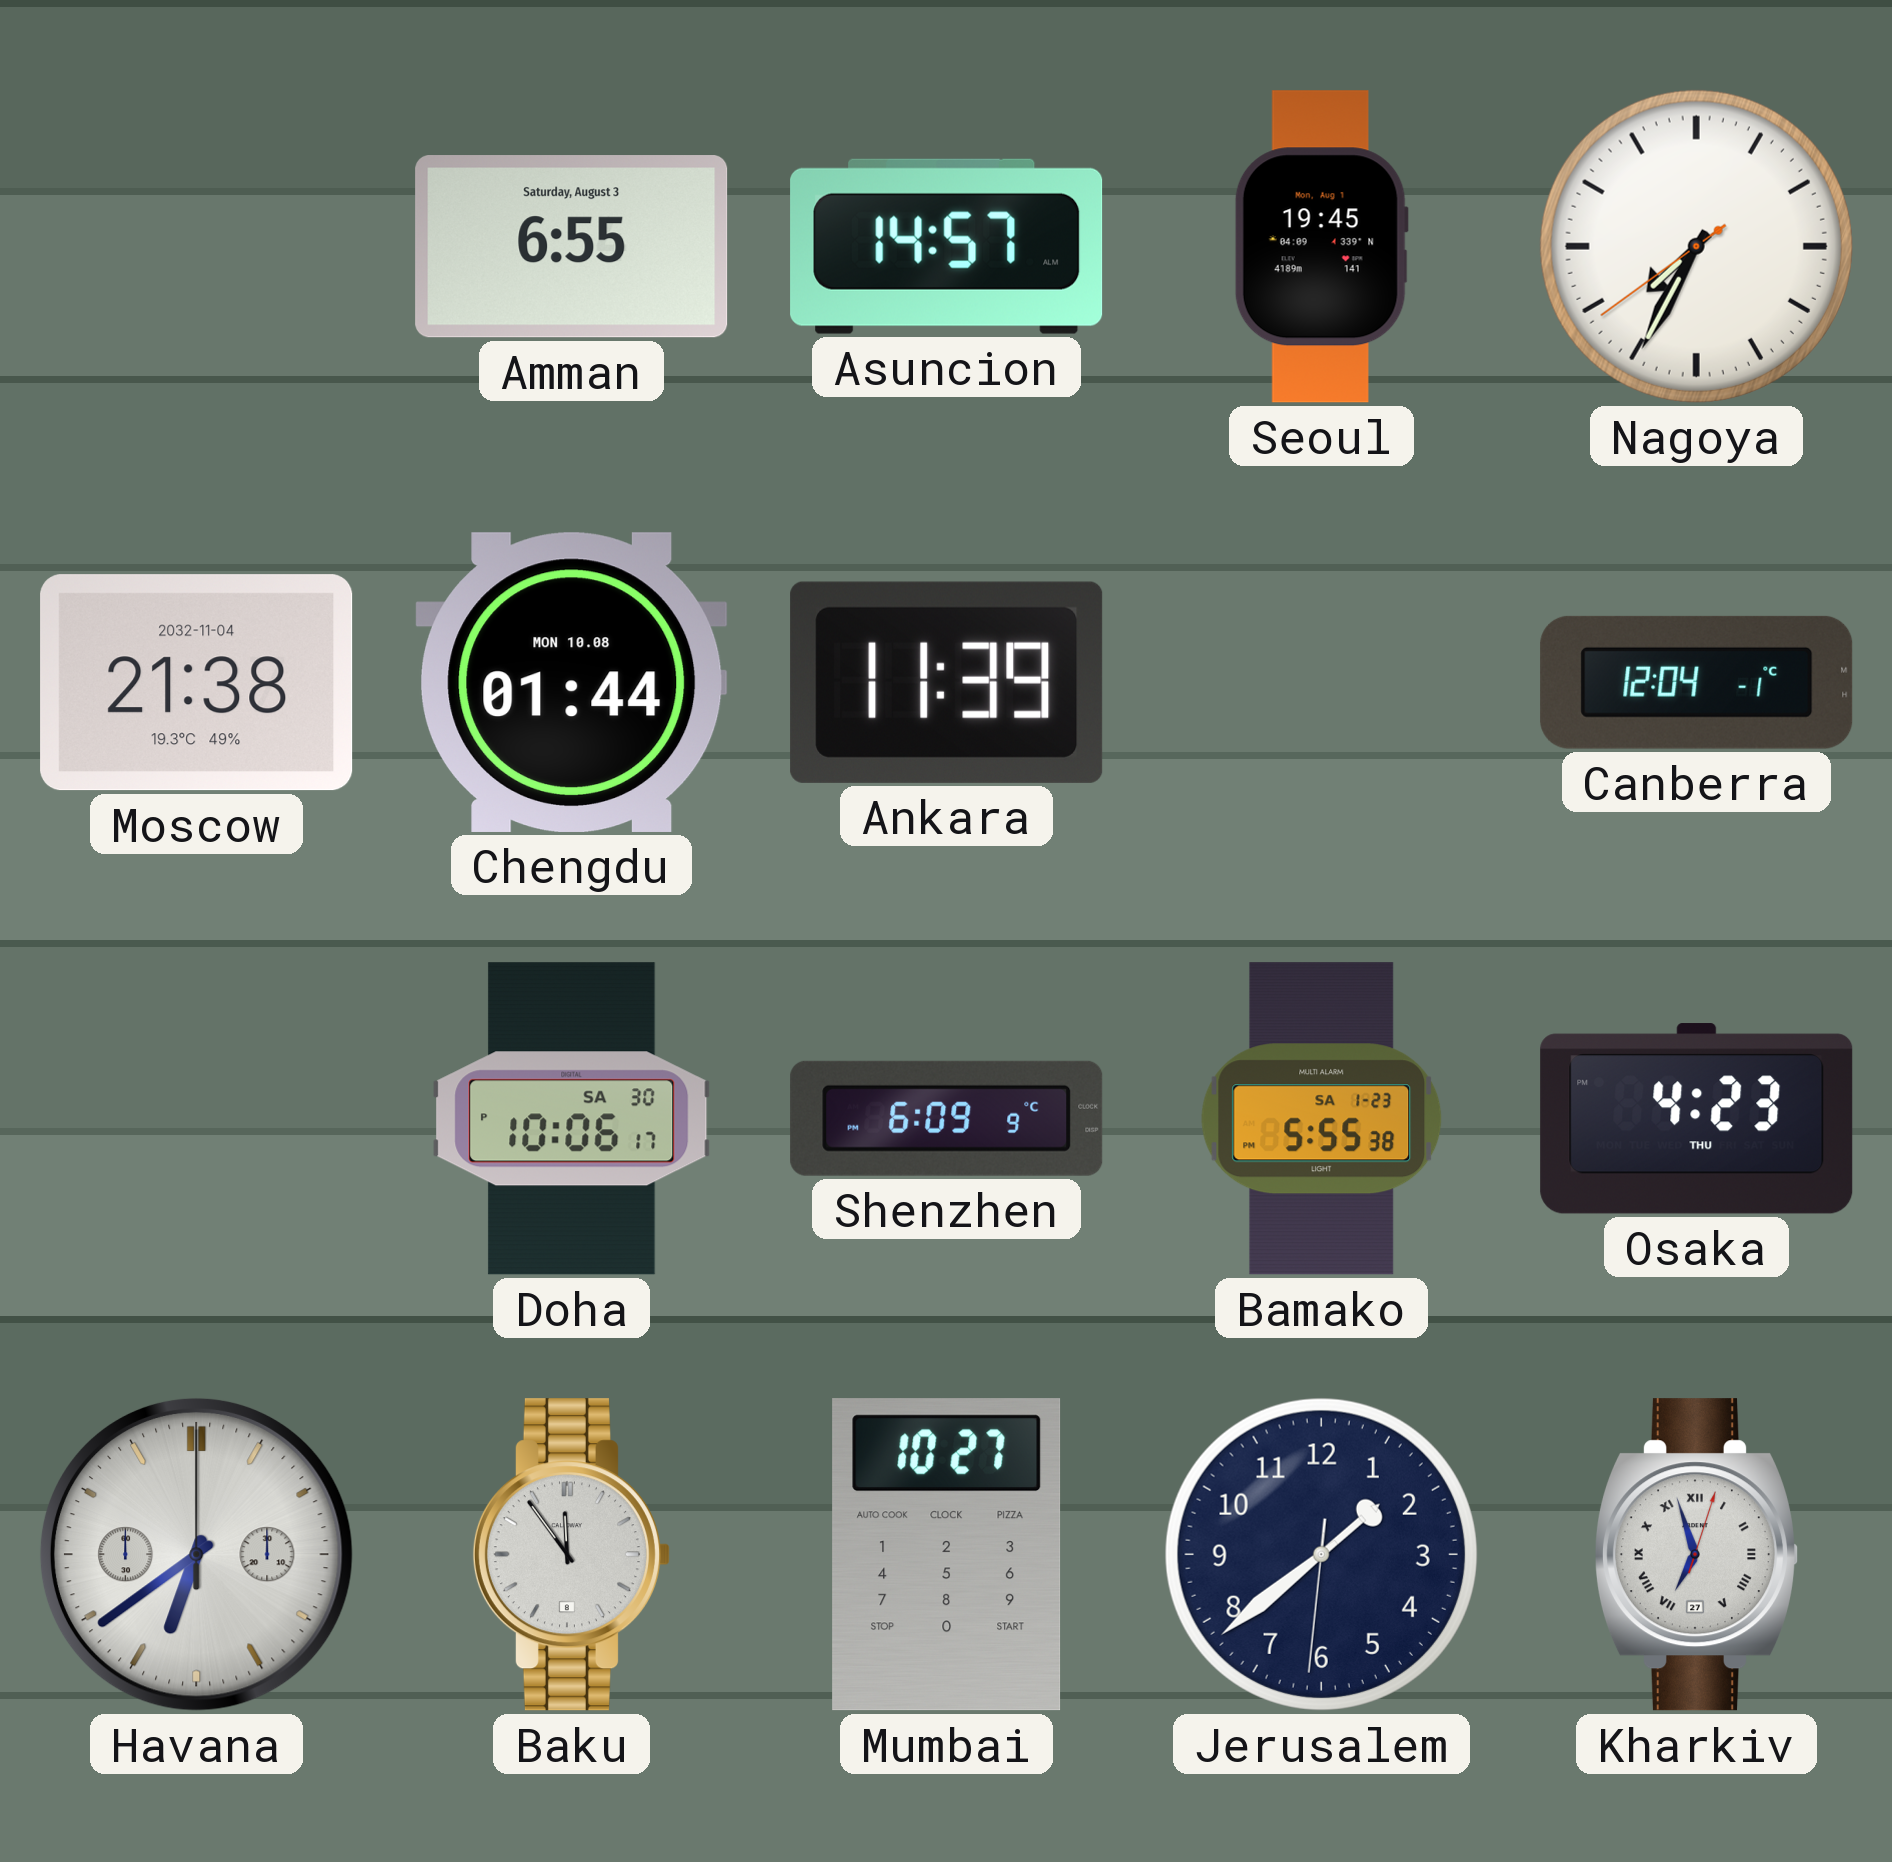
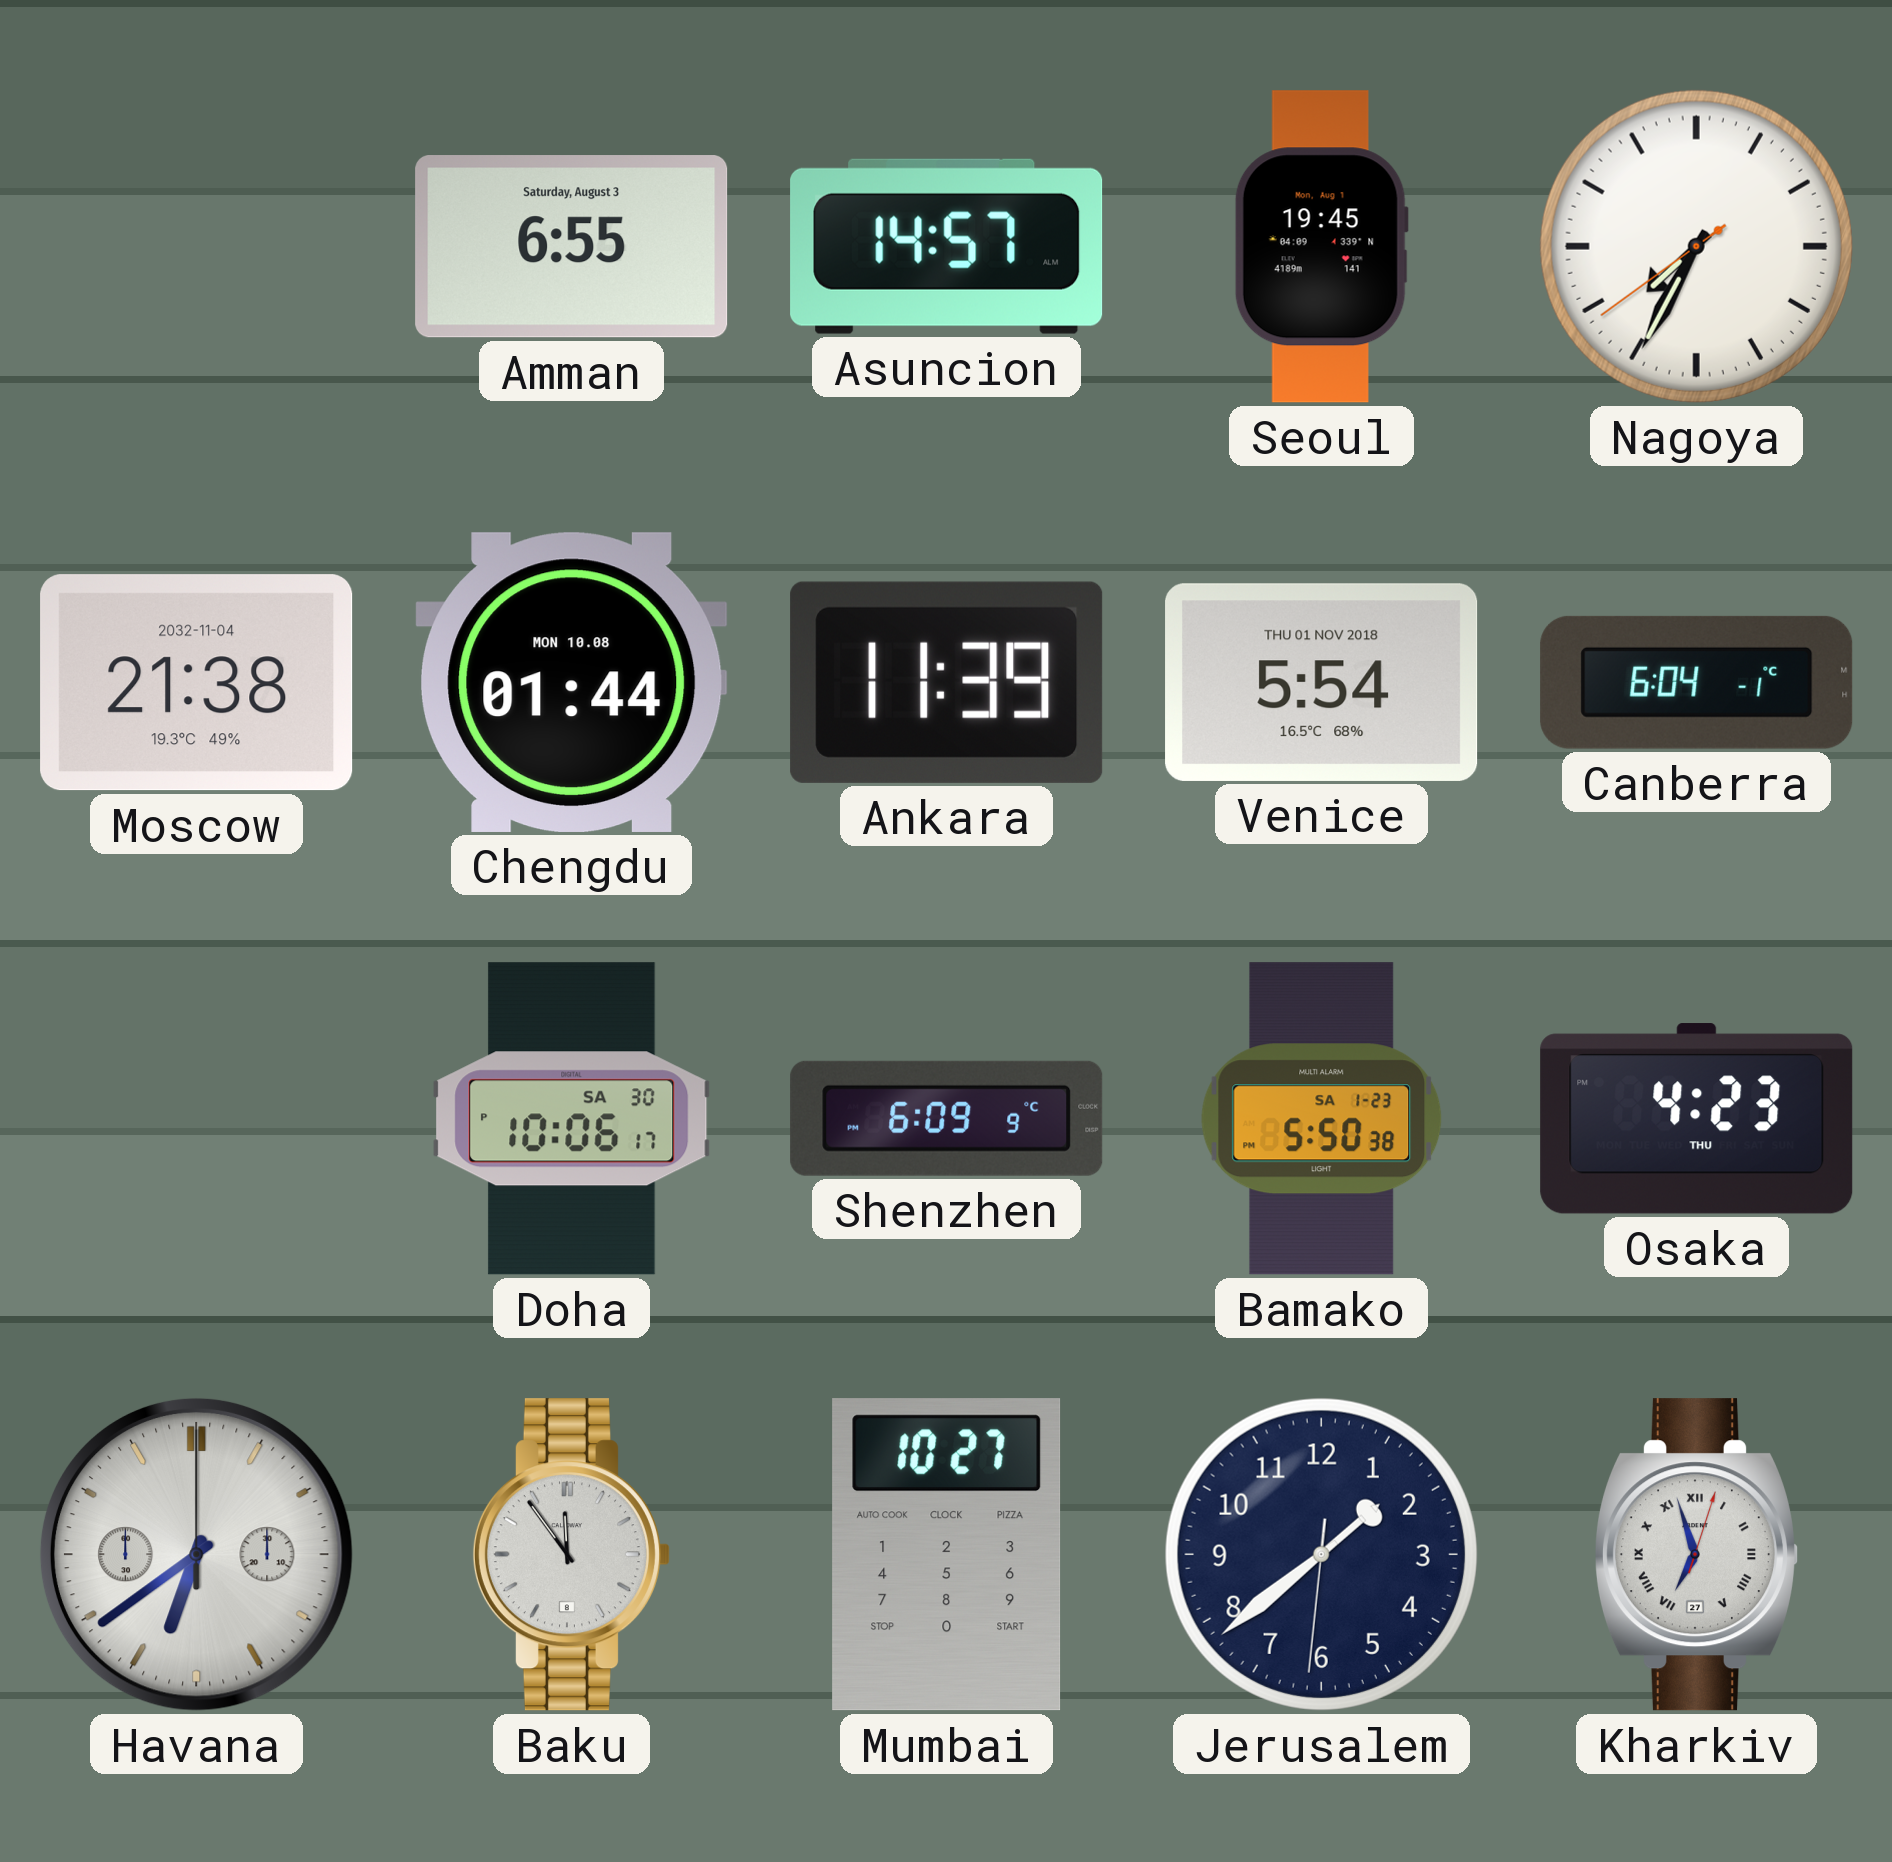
Venice: none -> 5:54 (1322, 682)
Canberra: 12:04 -> 6:04 (1697, 682)
Bamako: 5:55 -> 5:50 (1322, 1119)
